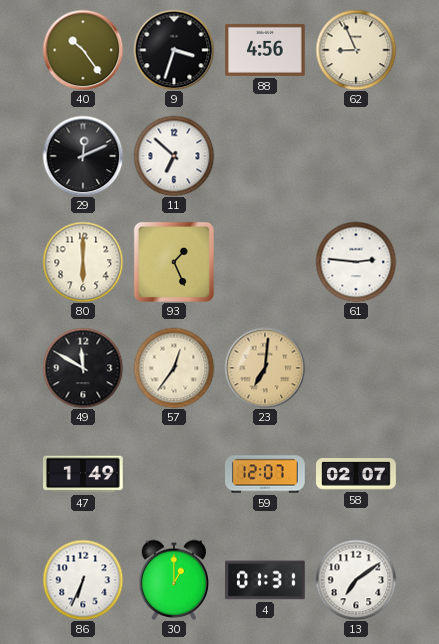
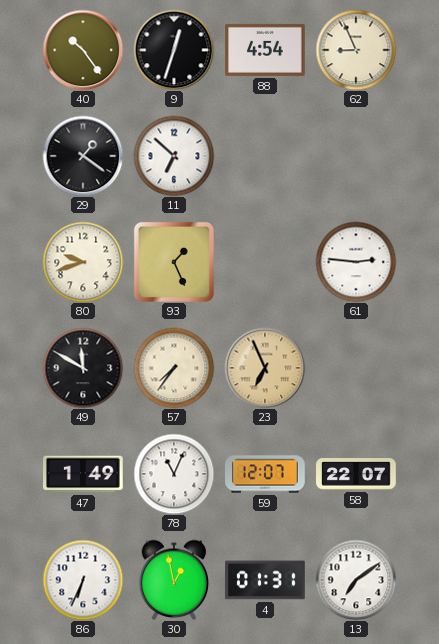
9: 3:33 -> 12:33 (174, 50)
88: 4:56 -> 4:54 (265, 50)
29: 12:11 -> 1:21 (83, 156)
80: 6:00 -> 9:42 (83, 262)
57: 12:36 -> 7:36 (174, 368)
23: 7:01 -> 6:56 (265, 368)
78: none -> 11:04 (174, 474)
58: 02:07 -> 22:07 (356, 474)
30: 1:00 -> 12:58 (174, 580)
